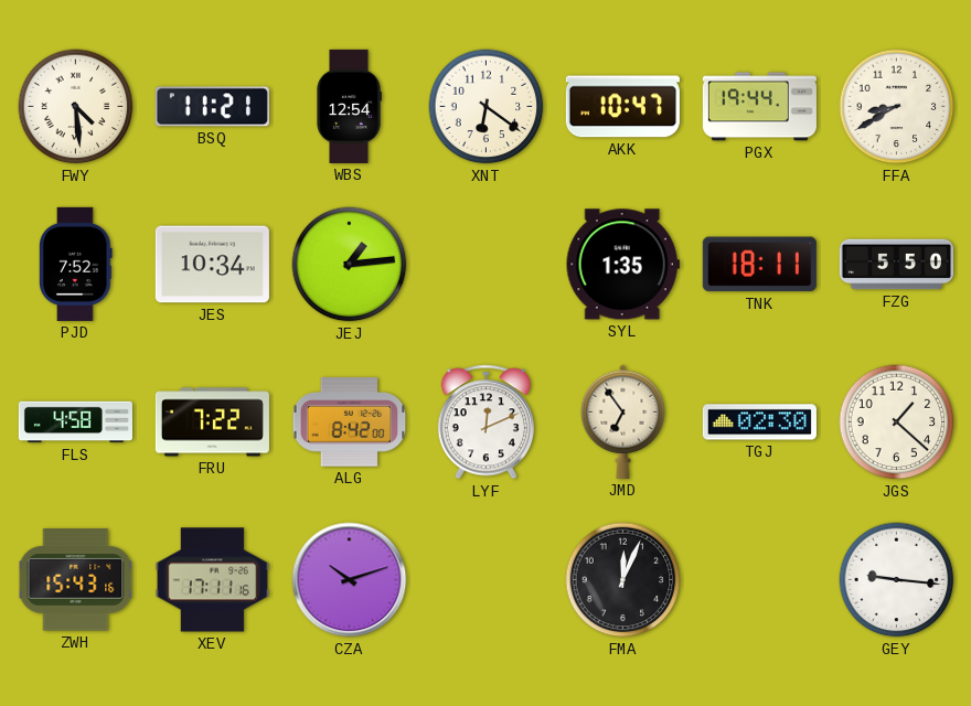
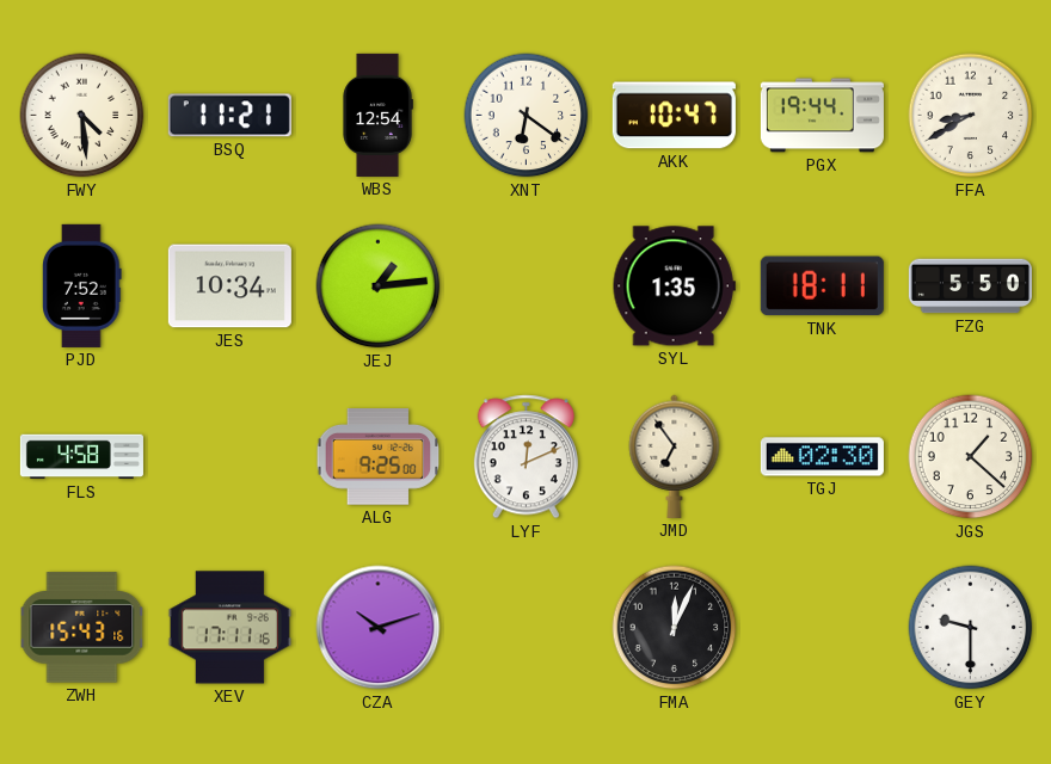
FRU: 7:22 -> none (212, 422)
ALG: 8:42 -> 9:25 (379, 457)
GEY: 9:16 -> 9:30 (971, 628)
